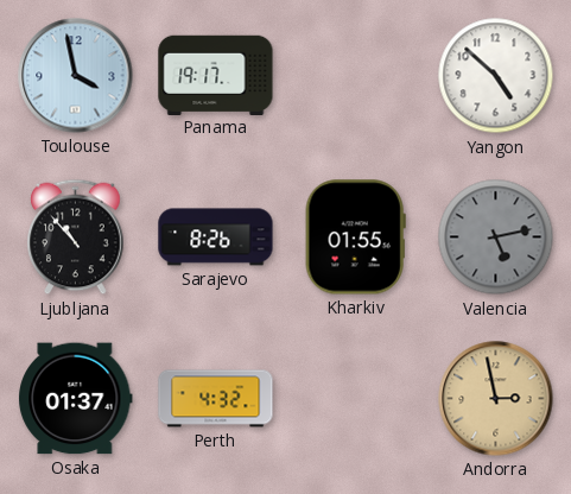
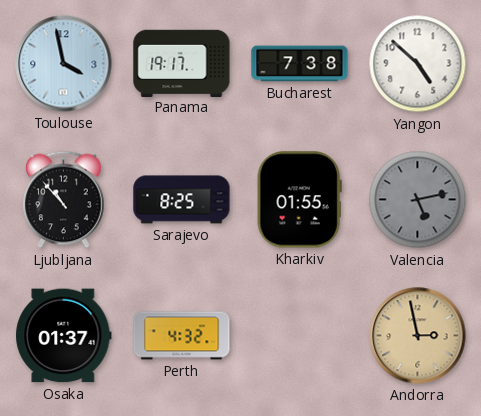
Bucharest: none -> 7:38 (300, 64)
Sarajevo: 8:26 -> 8:25 (182, 200)
